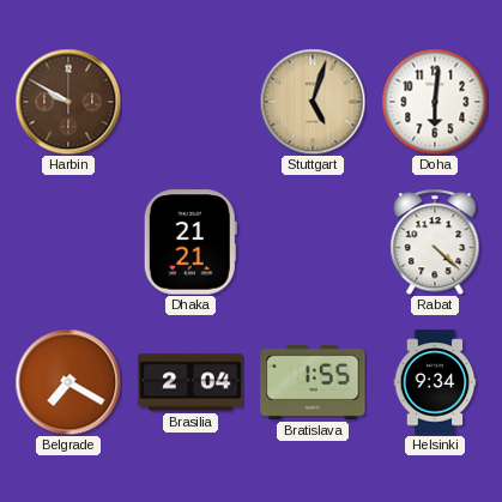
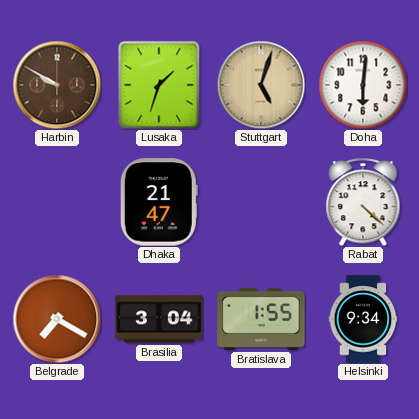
Lusaka: none -> 1:33 (159, 85)
Dhaka: 21:21 -> 21:47 (159, 202)
Brasilia: 2:04 -> 3:04 (159, 319)
